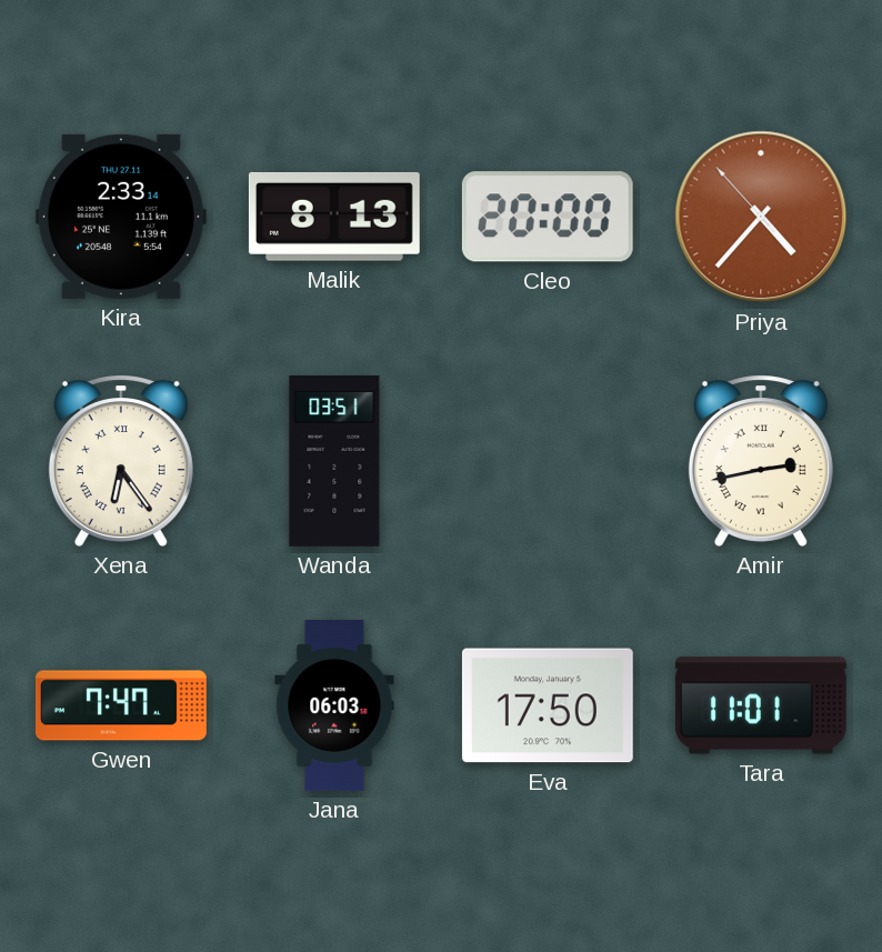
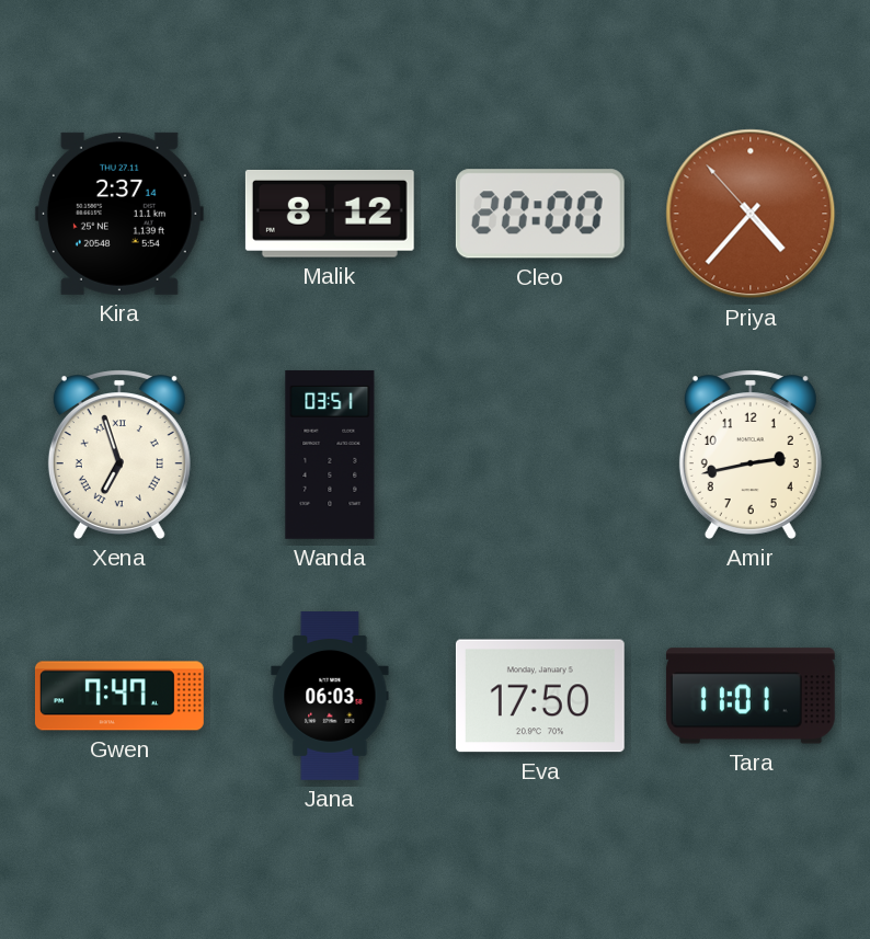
Kira: 2:33 -> 2:37 (119, 214)
Malik: 8:13 -> 8:12 (330, 214)
Xena: 6:24 -> 6:57 (119, 455)
Amir numerals: Roman -> Arabic (751, 455)
